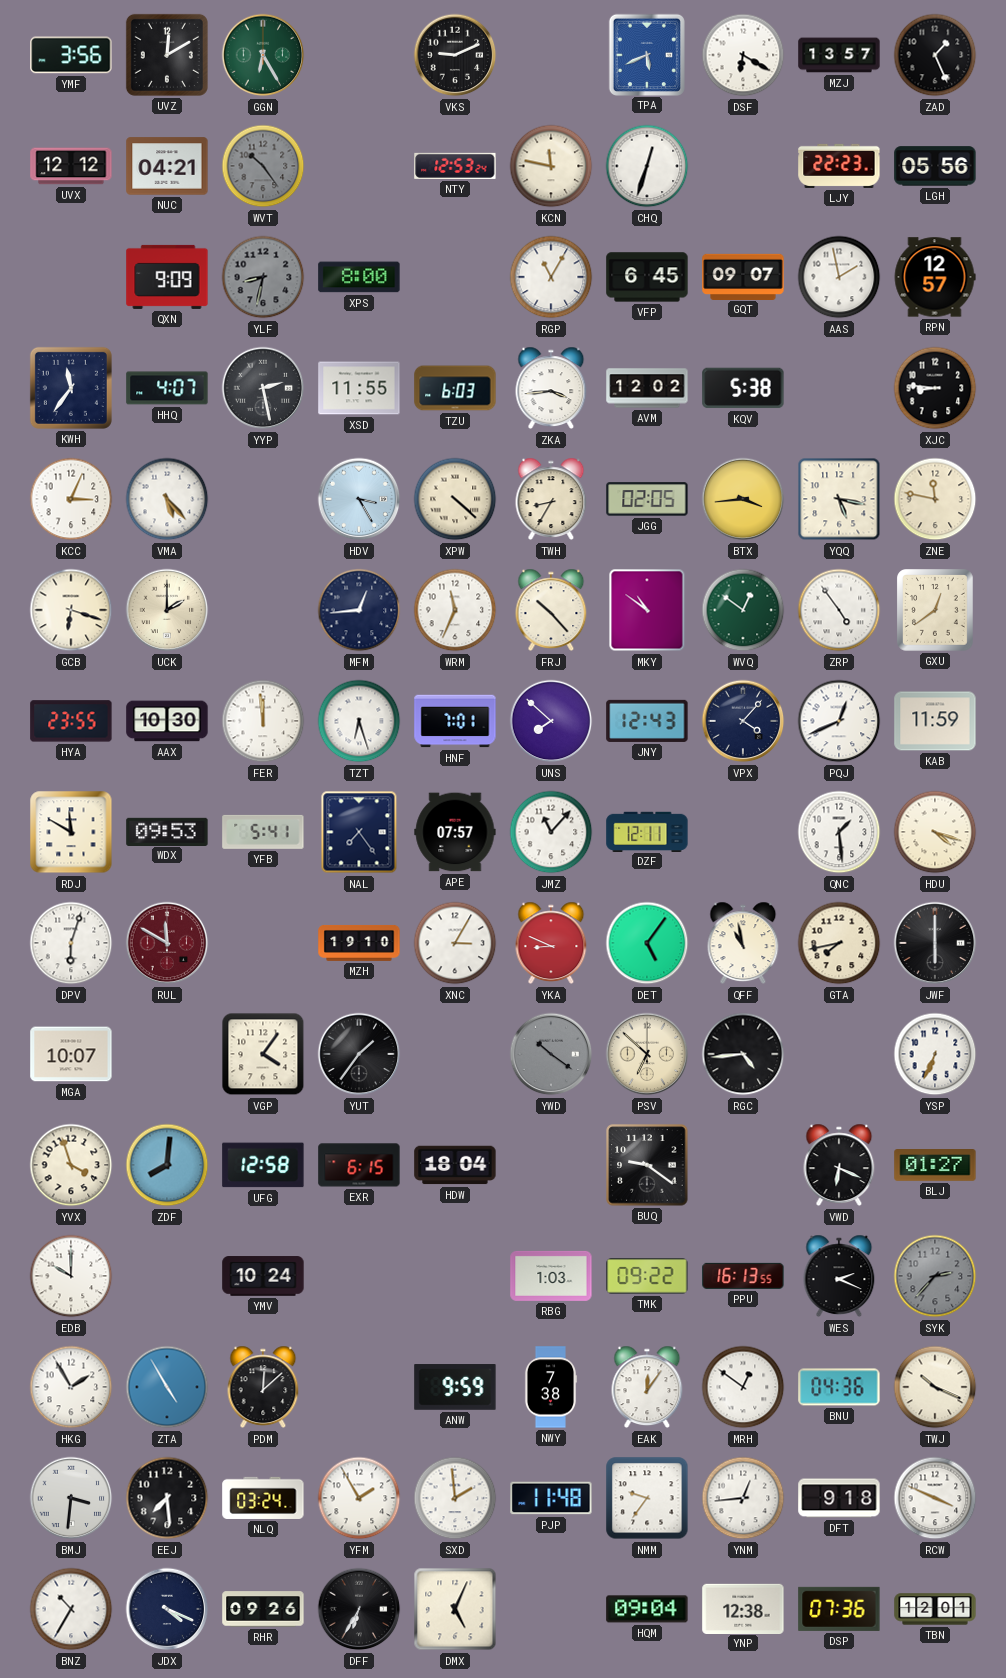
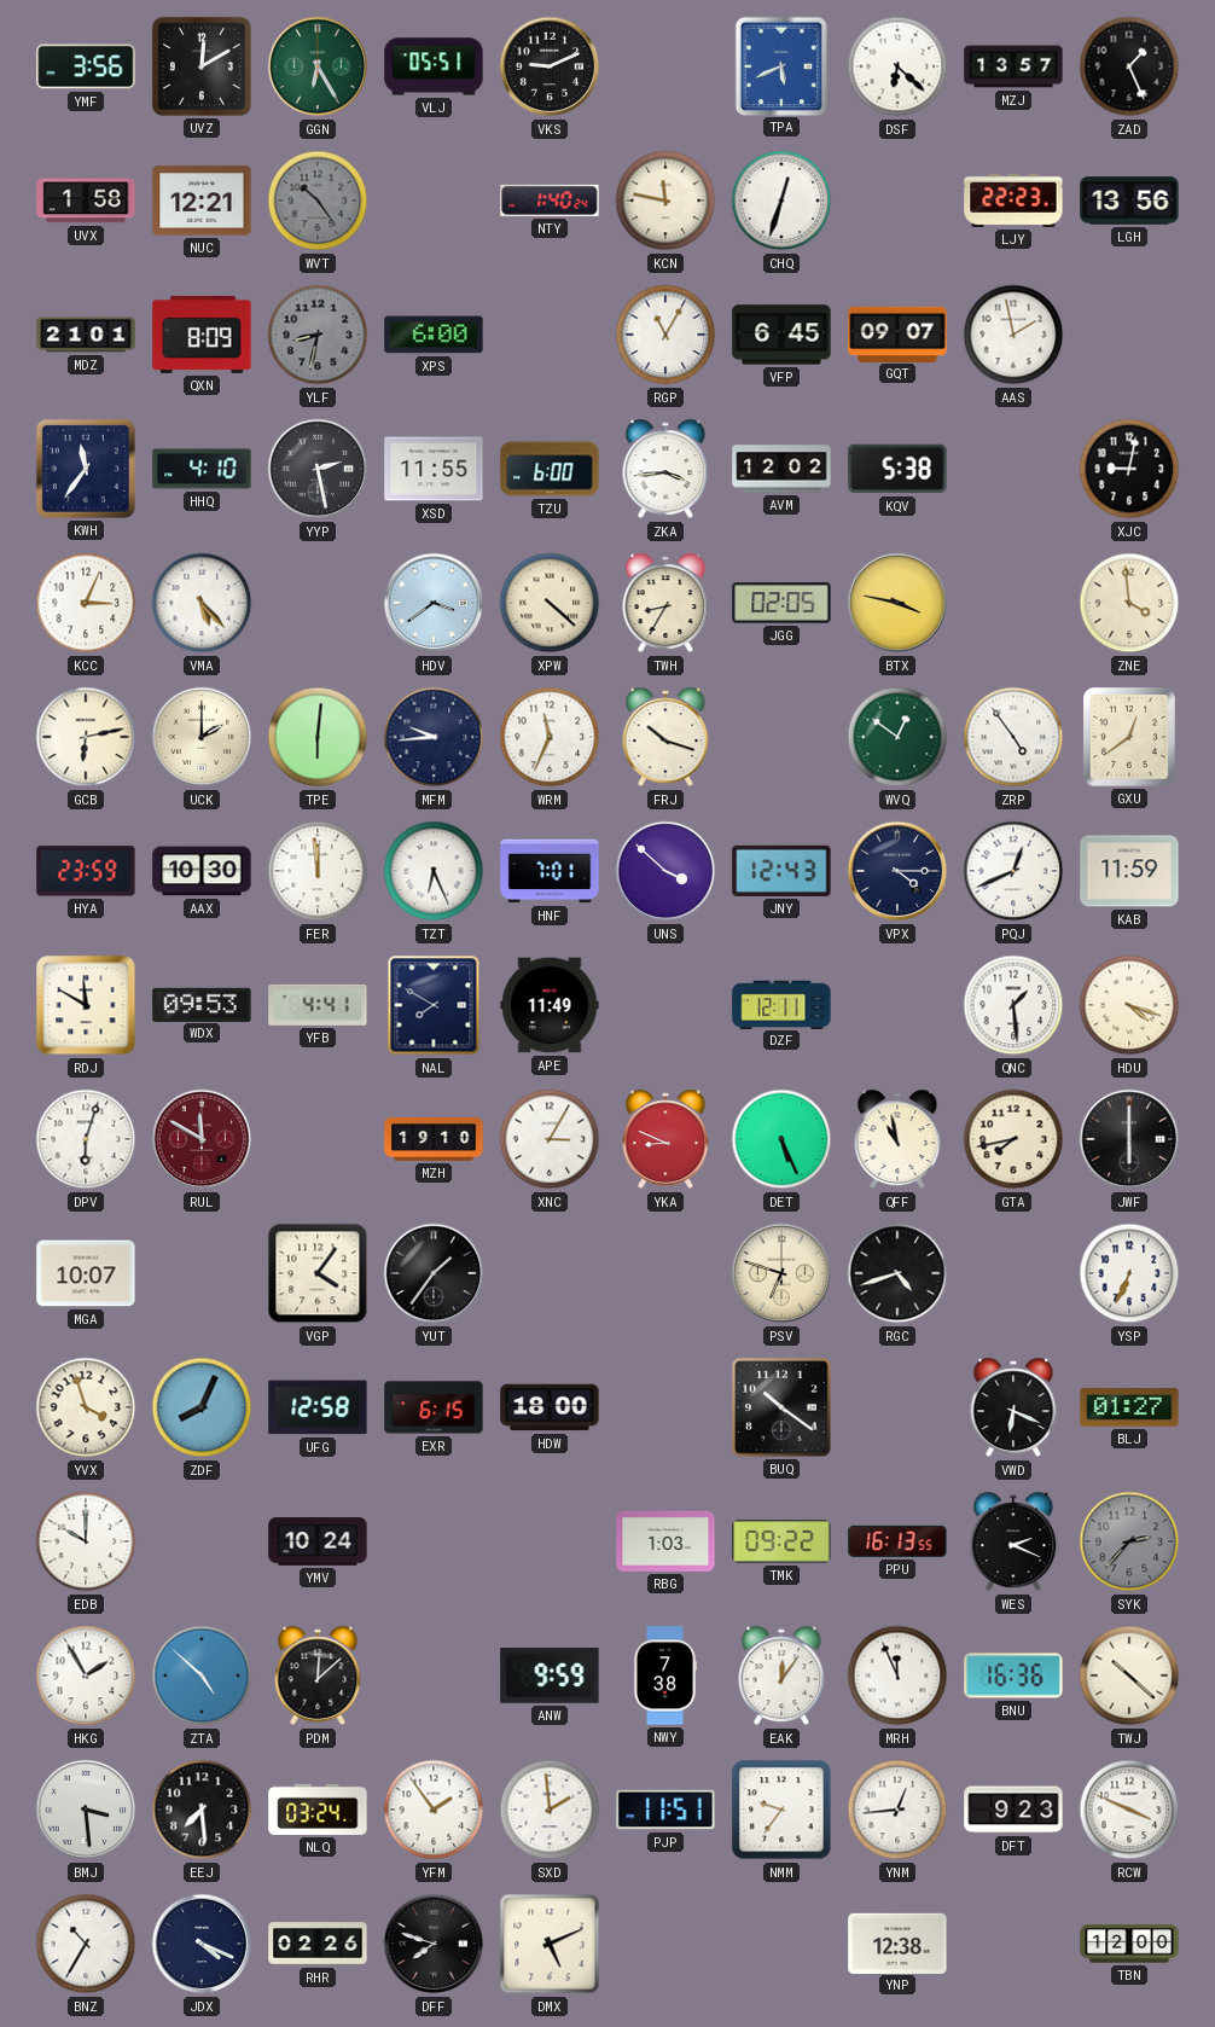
VLJ: none -> 05:51 (434, 66)
DSF: 6:20 -> 6:22 (897, 66)
UVX: 12:12 -> 1:58 (86, 201)
NUC: 04:21 -> 12:21 (202, 201)
NTY: 12:53 -> 1:40 (550, 201)
LGH: 05:56 -> 13:56 (1129, 201)
MDZ: none -> 21:01 (86, 335)
QXN: 9:09 -> 8:09 (202, 335)
XPS: 8:00 -> 6:00 (434, 335)
RPN: 12:57 -> none (935, 277)
HHQ: 4:07 -> 4:10 (202, 469)
TZU: 6:03 -> 6:00 (550, 469)
XJC: 8:46 -> 9:02 (1129, 469)
HDV: 3:25 -> 3:39 (434, 603)
BTX: 3:44 -> 3:47 (897, 603)
YQQ: 5:17 -> none (839, 499)
ZNE: 11:47 -> 3:59 (1129, 603)
GCB: 6:18 -> 6:13 (86, 737)
TPE: none -> 6:01 (318, 737)
MFM: 12:44 -> 9:44 (434, 737)
FRJ: 10:23 -> 10:18 (665, 737)
MKY: 10:51 -> none (647, 610)
HYA: 23:55 -> 23:59 (86, 871)
TZT: 6:27 -> 6:26 (434, 871)
UNS: 7:52 -> 3:52 (665, 871)
VPX: 4:07 -> 4:15 (897, 871)
YFB: 5:41 -> 4:41 (318, 1005)
NAL: 7:24 -> 7:50 (434, 1005)
APE: 07:57 -> 11:49 (550, 1005)
JMZ: 11:07 -> none (551, 832)
DET: 5:06 -> 5:26 (781, 1139)
YWD: 10:21 -> none (551, 1054)
PSV: 6:52 -> 6:48 (781, 1273)
RGC: 4:44 -> 4:42 (897, 1273)
ZDF: 8:01 -> 8:04 (202, 1407)
HDW: 18:04 -> 18:00 (550, 1407)
BUQ: 9:21 -> 10:21 (781, 1407)
ZTA: 4:55 -> 4:52 (202, 1675)
MRH: 12:51 -> 11:56 (897, 1675)
BNU: 04:36 -> 16:36 (1013, 1675)
TWJ: 10:19 -> 10:22 (1129, 1675)
BMJ: 3:31 -> 3:29 (86, 1810)
YFM: 1:55 -> 1:54 (434, 1810)
PJP: 11:48 -> 11:51 (665, 1810)
DFT: 9:18 -> 9:23 (1013, 1810)
RHR: 09:26 -> 02:26 (318, 1944)
DFF: 6:35 -> 7:48 (434, 1944)
DMX: 5:04 -> 5:11 (550, 1944)
HQM: 09:04 -> none (647, 1609)
DSP: 07:36 -> none (839, 1609)
TBN: 12:01 -> 12:00 (1129, 1944)
